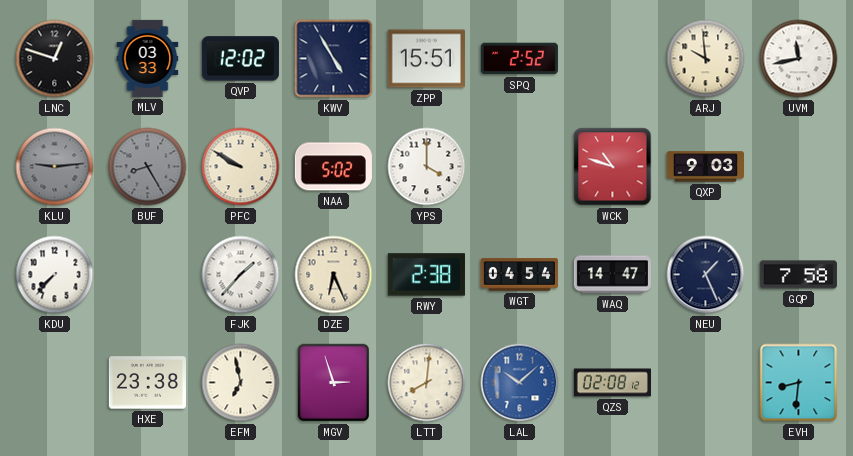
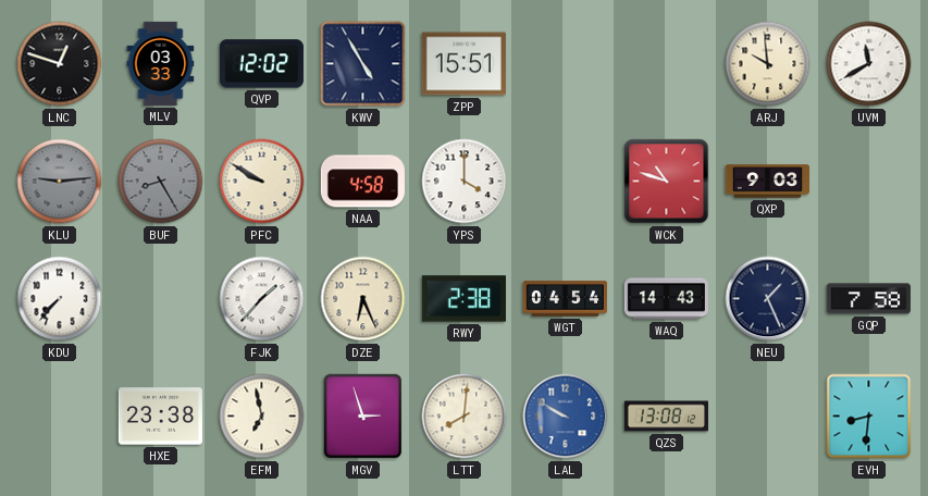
SPQ: 2:52 -> none (519, 59)
UVM: 11:43 -> 11:40 (869, 64)
NAA: 5:02 -> 4:58 (362, 182)
WAQ: 14:47 -> 14:43 (666, 299)
LAL: 10:08 -> 9:50 (566, 417)
QZS: 02:08 -> 13:08 (666, 417)
